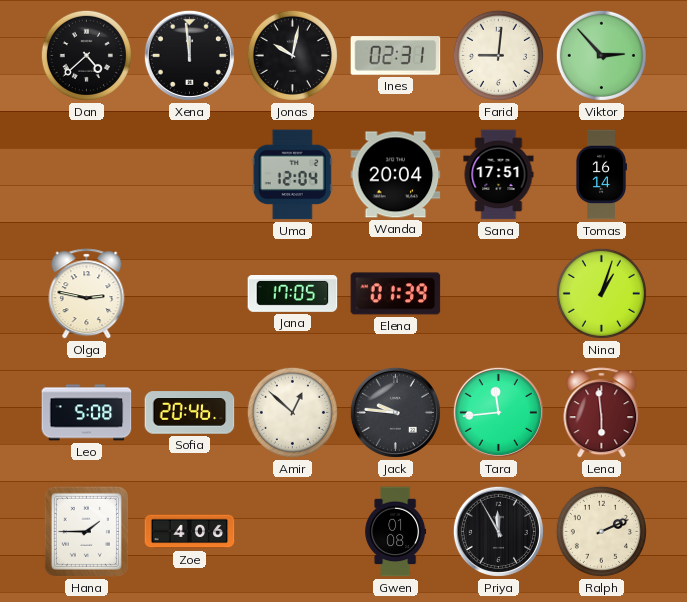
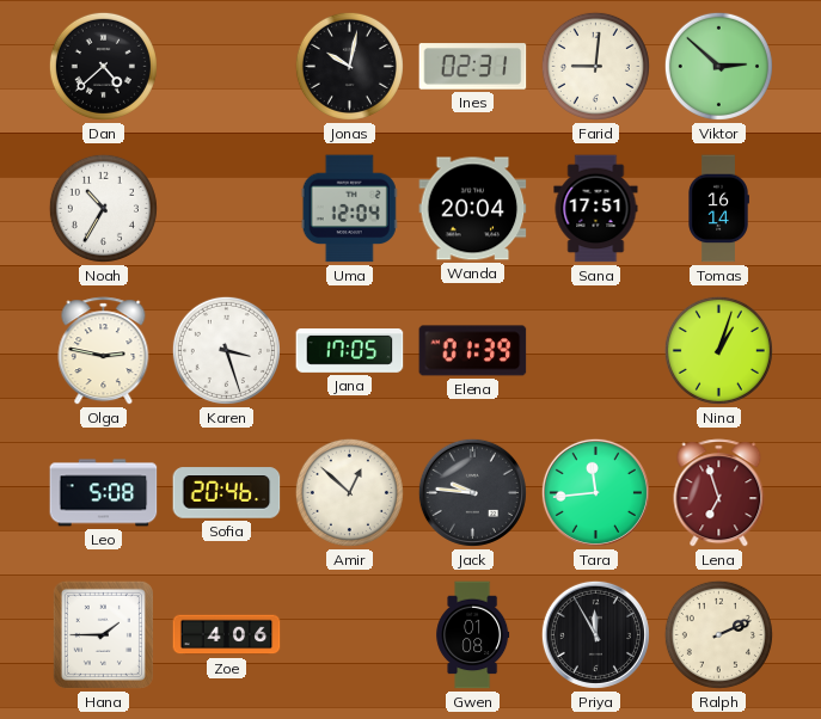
Xena: 11:59 -> none (189, 55)
Viktor: 2:53 -> 2:52 (718, 66)
Noah: none -> 10:35 (103, 208)
Karen: none -> 3:27 (226, 350)
Lena: 5:59 -> 6:57 (719, 493)
